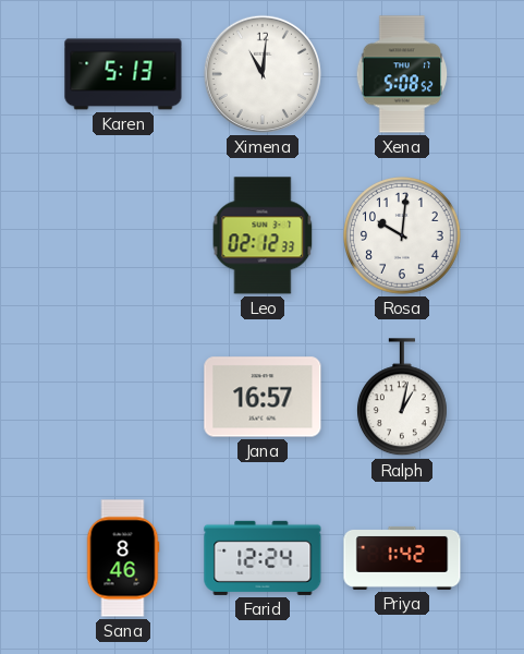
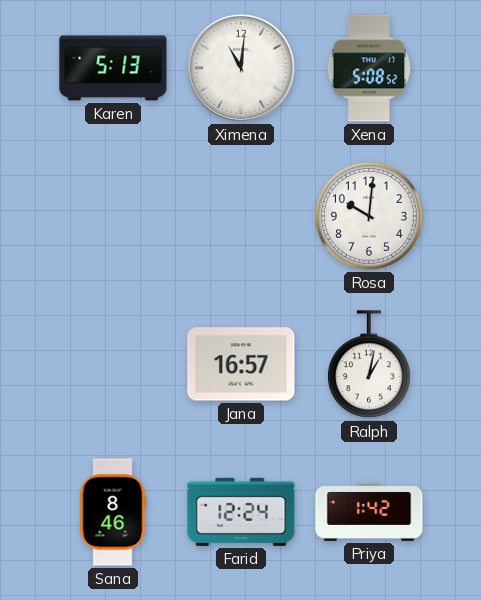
Leo: 02:12 -> none (263, 235)
